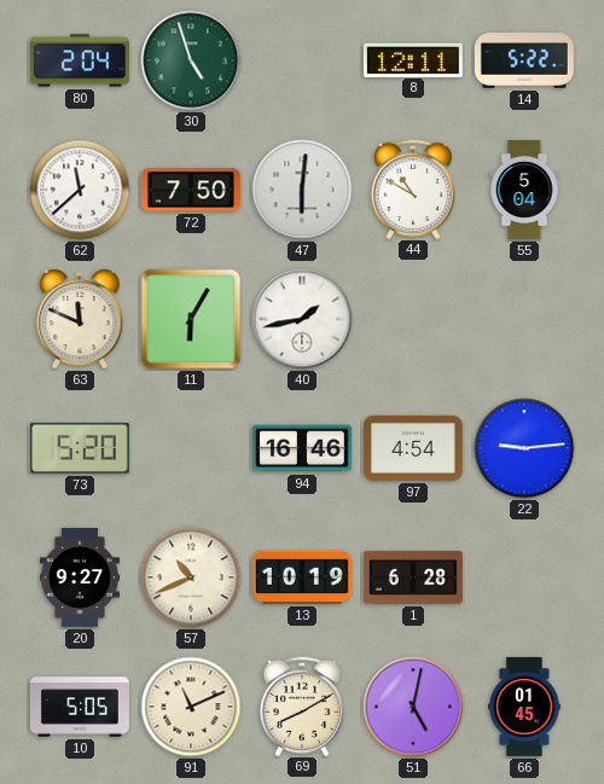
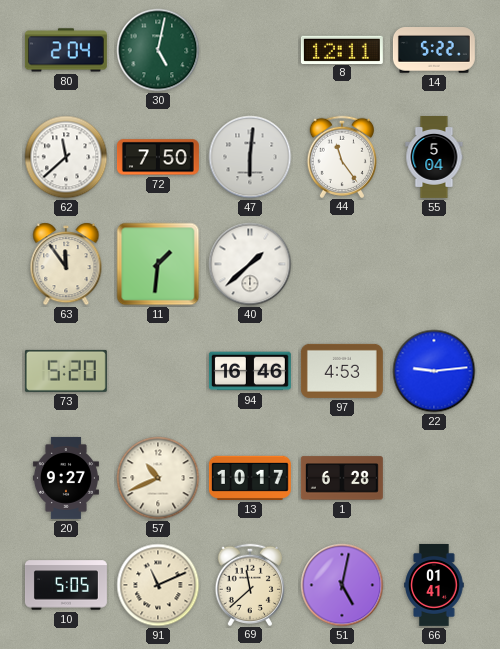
30: 4:57 -> 5:02 (158, 50)
44: 10:50 -> 11:24 (341, 156)
63: 11:49 -> 11:54 (66, 264)
11: 6:05 -> 1:31 (158, 264)
40: 1:43 -> 1:38 (250, 264)
97: 4:54 -> 4:53 (342, 371)
13: 10:19 -> 10:17 (250, 478)
69: 8:10 -> 11:38 (249, 584)
66: 01:45 -> 01:41 (434, 585)
